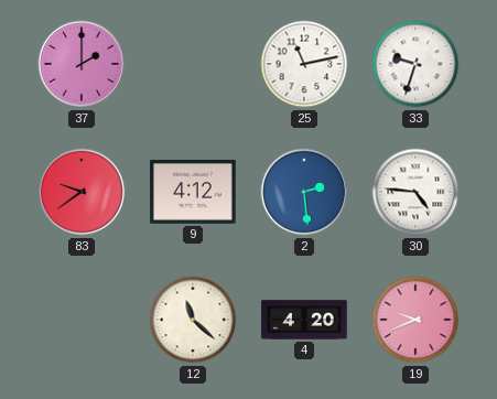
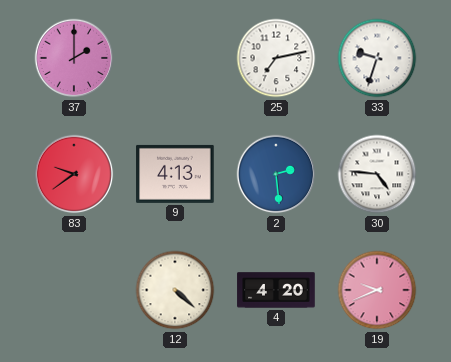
25: 11:13 -> 7:13 (276, 58)
9: 4:12 -> 4:13 (175, 174)
12: 11:22 -> 4:22 (175, 290)
